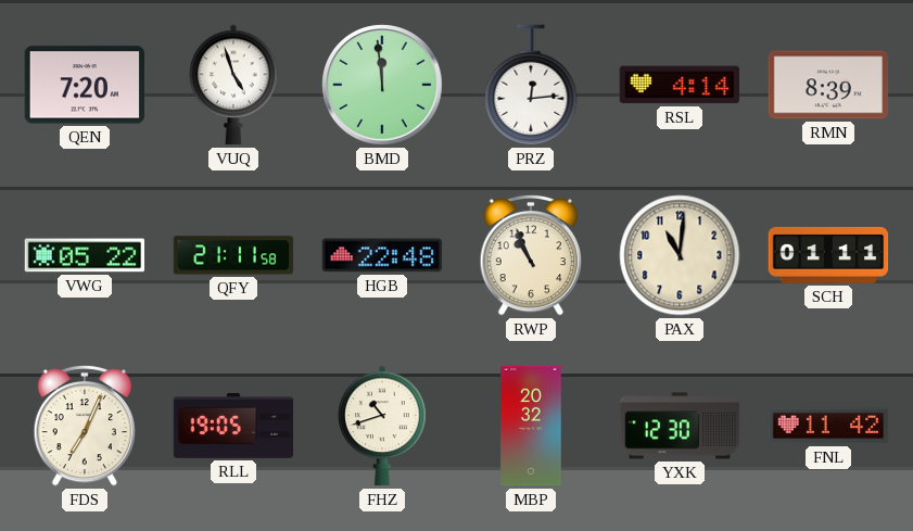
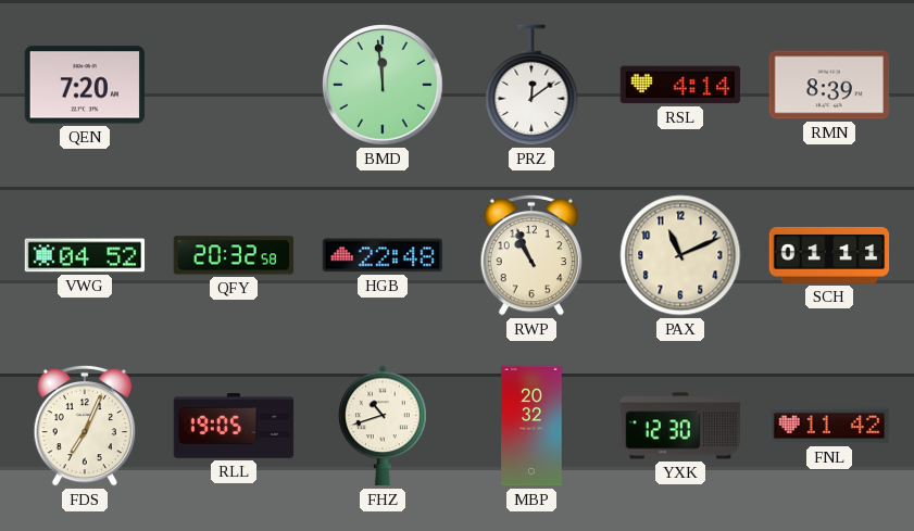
VUQ: 4:57 -> none (233, 85)
PRZ: 12:14 -> 12:09 (531, 85)
VWG: 05:22 -> 04:52 (85, 255)
QFY: 21:11 -> 20:32 (234, 255)
PAX: 11:01 -> 11:11 (680, 255)
